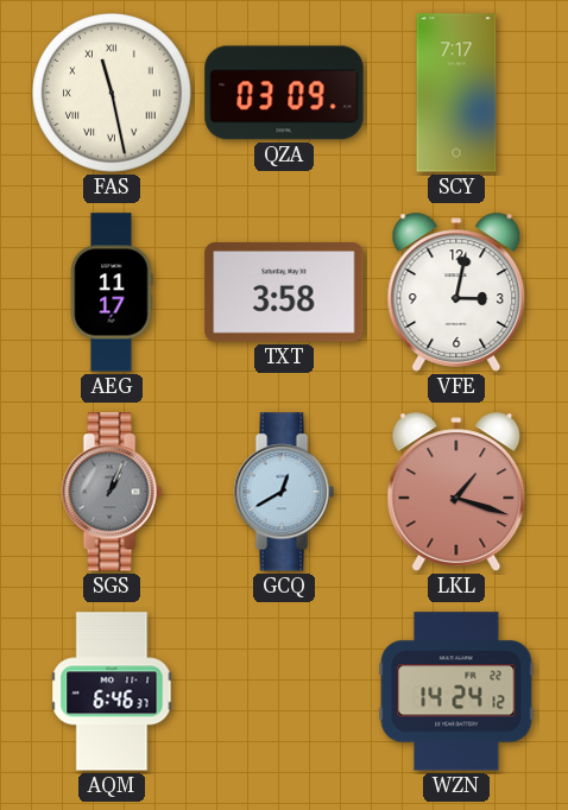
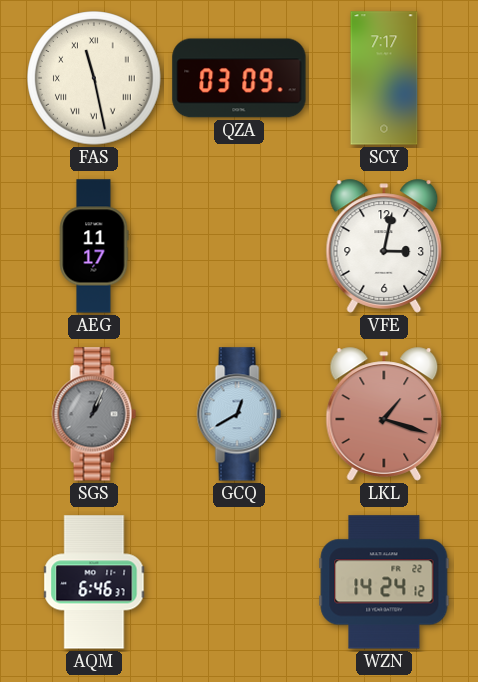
TXT: 3:58 -> none (284, 293)
